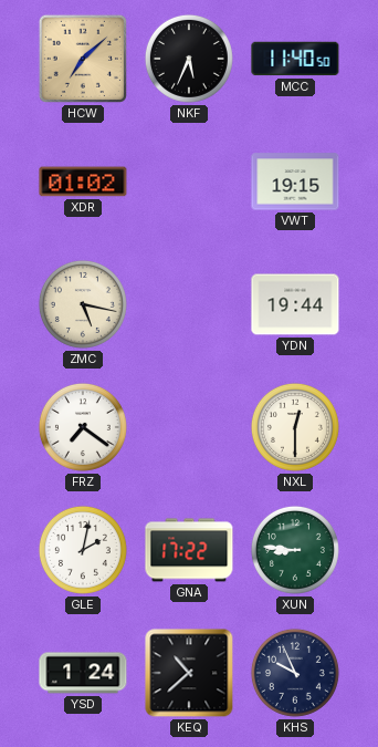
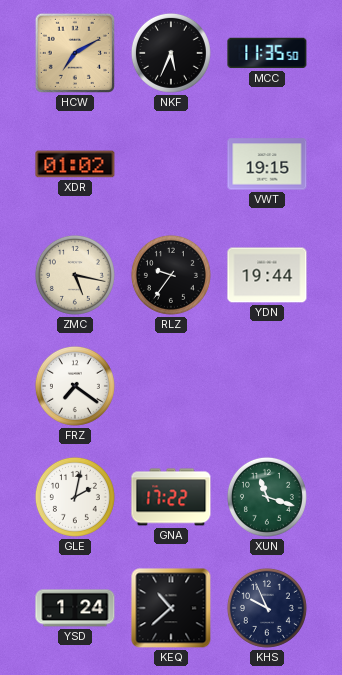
HCW: 7:08 -> 7:10 (75, 53)
MCC: 11:40 -> 11:35 (267, 53)
RLZ: none -> 9:36 (171, 275)
NXL: 12:30 -> none (295, 427)
XUN: 8:46 -> 11:18 (267, 497)
